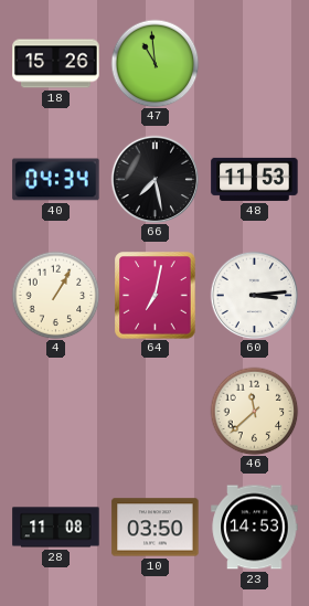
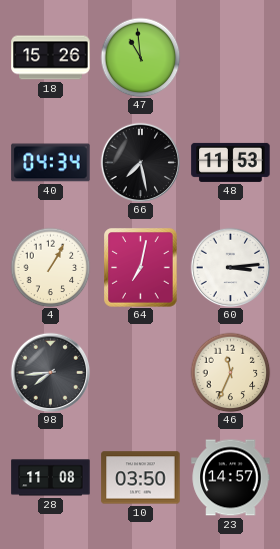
98: none -> 7:44 (50, 372)
46: 11:38 -> 11:34 (230, 372)
23: 14:53 -> 14:57 (231, 478)
